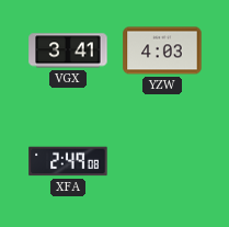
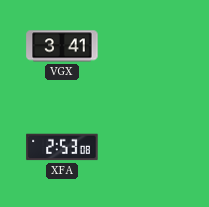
YZW: 4:03 -> none (162, 50)
XFA: 2:49 -> 2:53 (62, 147)
